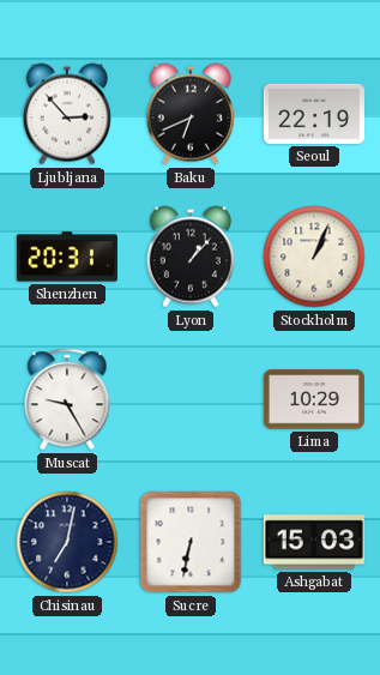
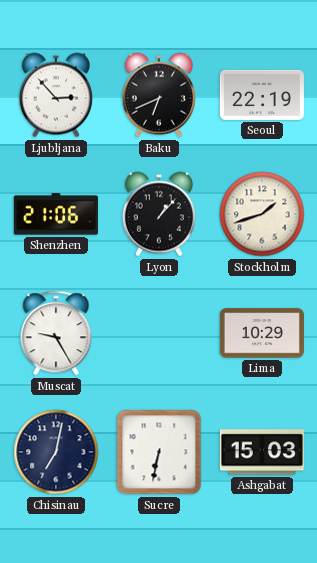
Shenzhen: 20:31 -> 21:06 (56, 214)
Stockholm: 1:04 -> 1:42 (262, 214)
